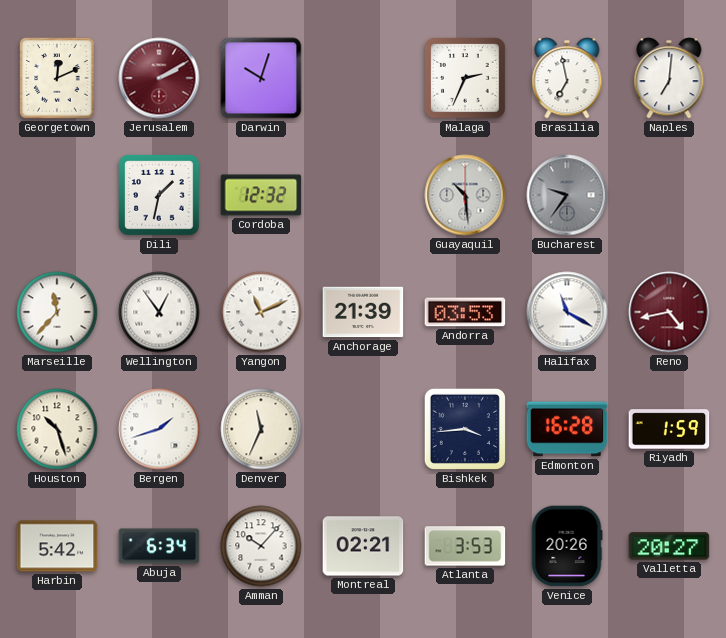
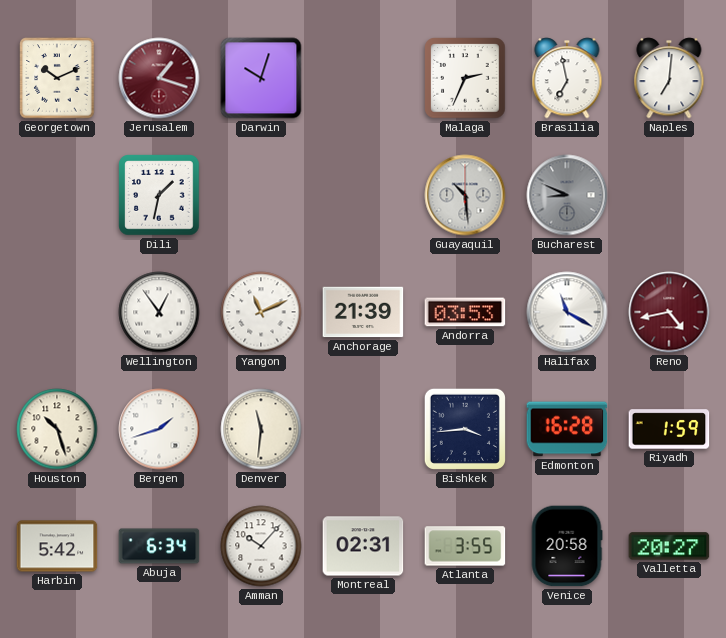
Georgetown: 12:11 -> 10:11 (57, 78)
Jerusalem: 2:10 -> 1:18 (159, 78)
Cordoba: 12:32 -> none (261, 195)
Bucharest: 9:36 -> 8:49 (567, 195)
Marseille: 11:37 -> none (57, 312)
Denver: 11:34 -> 11:31 (261, 429)
Montreal: 02:21 -> 02:31 (363, 546)
Atlanta: 3:53 -> 3:55 (465, 546)
Venice: 20:26 -> 20:58 (567, 546)
